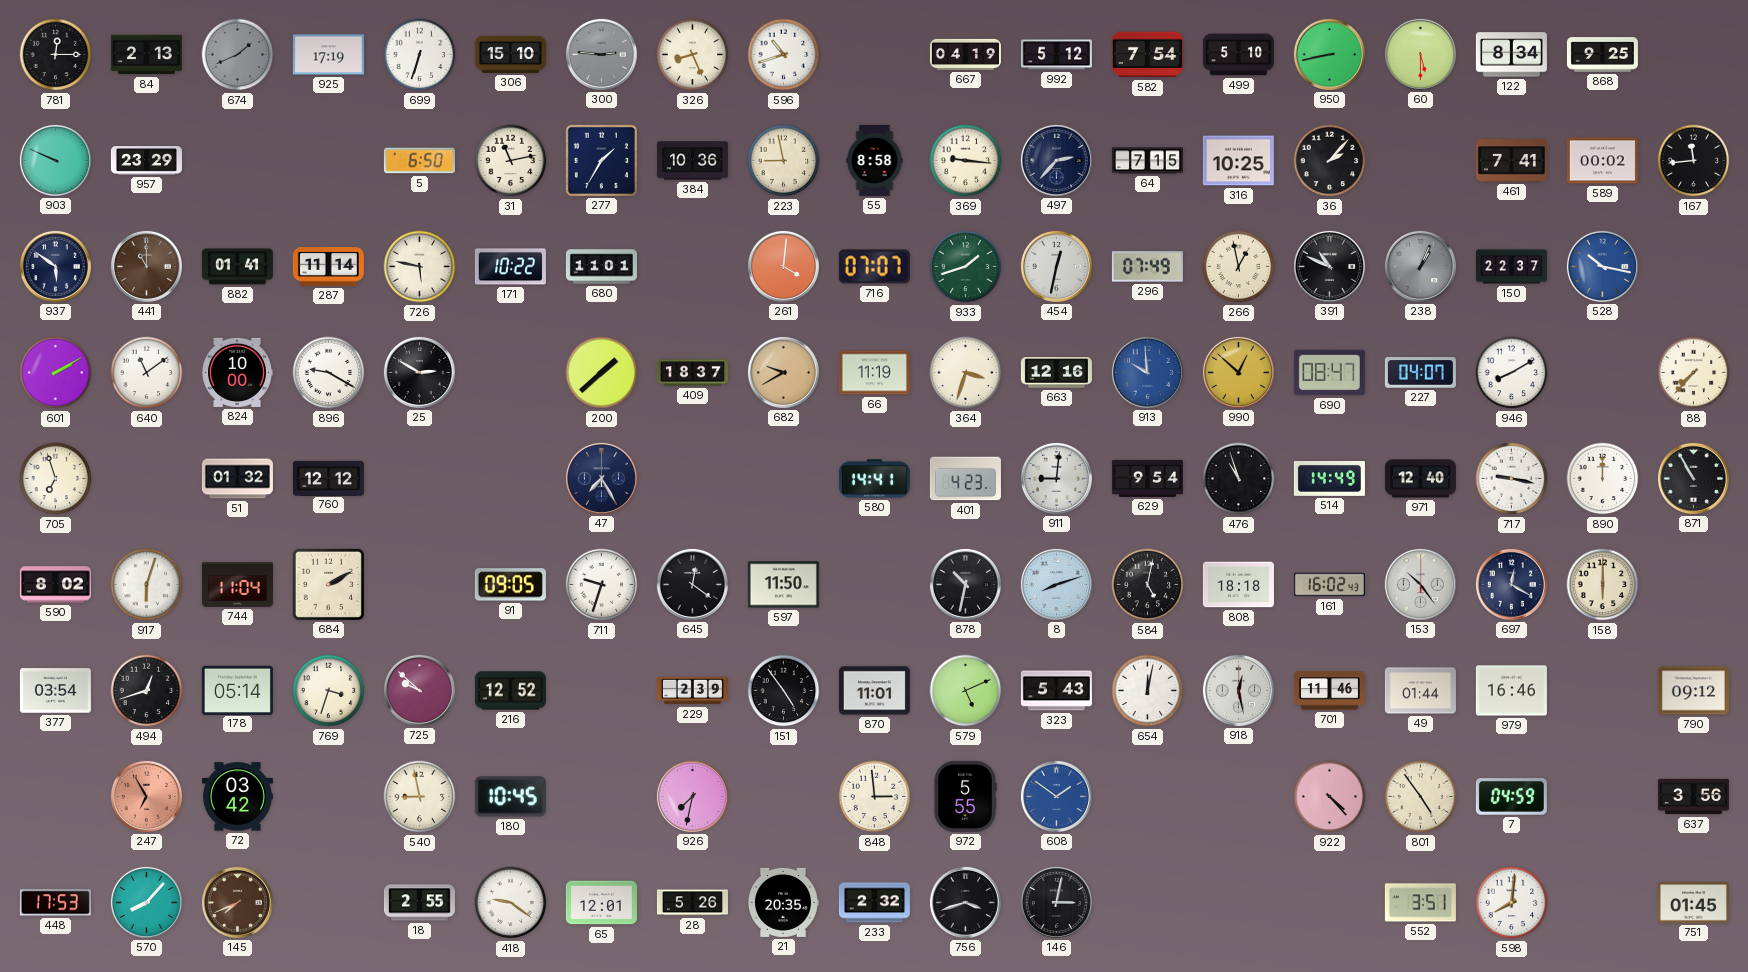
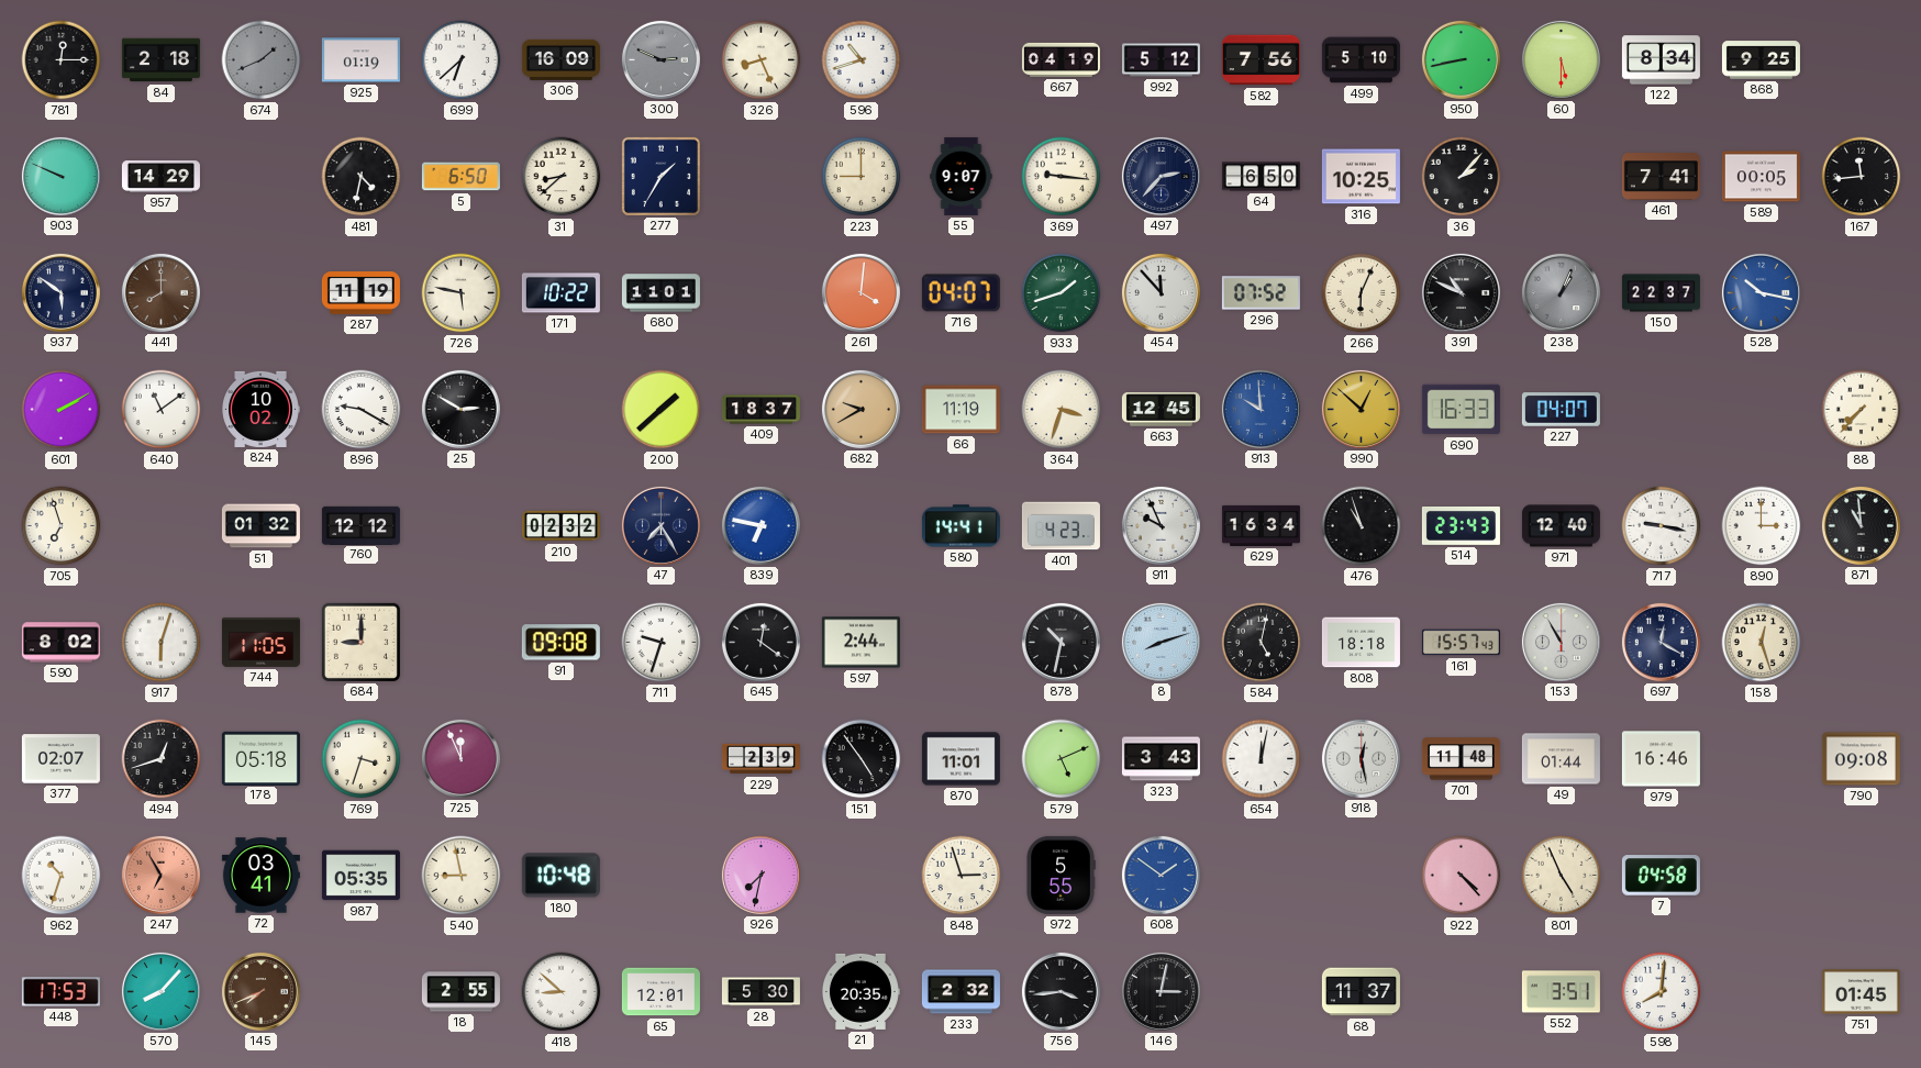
84: 2:13 -> 2:18 (160, 60)
925: 17:19 -> 01:19 (360, 60)
699: 6:33 -> 6:38 (462, 60)
306: 15:10 -> 16:09 (560, 59)
300: 2:46 -> 2:49 (660, 59)
582: 7:54 -> 7:56 (1261, 60)
957: 23:29 -> 14:29 (160, 177)
481: none -> 4:32 (362, 177)
31: 11:13 -> 8:38 (562, 177)
384: 10:36 -> none (692, 161)
223: 8:58 -> 9:00 (862, 177)
55: 8:58 -> 9:07 (962, 176)
64: 7:15 -> 6:50 (1261, 177)
589: 00:02 -> 00:05 (1761, 177)
441: 11:00 -> 8:00 (160, 292)
882: 01:41 -> none (237, 267)
287: 11:14 -> 11:19 (360, 293)
716: 07:07 -> 04:07 (960, 293)
454: 12:32 -> 11:53 (1161, 292)
296: 07:49 -> 07:52 (1261, 293)
266: 12:58 -> 6:04 (1362, 293)
824: 10:00 -> 10:02 (260, 409)
663: 12:16 -> 12:45 (1161, 410)
690: 08:47 -> 16:33 (1461, 410)
946: 8:10 -> none (1512, 373)
210: none -> 02:32 (560, 526)
839: none -> 6:47 (760, 525)
911: 9:01 -> 9:56 (1161, 525)
629: 9:54 -> 16:34 (1261, 525)
514: 14:49 -> 23:43 (1461, 526)
890: 12:00 -> 3:00 (1762, 526)
871: 10:55 -> 10:59 (1861, 525)
744: 11:04 -> 11:05 (260, 642)
684: 2:10 -> 9:00 (360, 642)
91: 09:05 -> 09:08 (560, 643)
597: 11:50 -> 2:44 (860, 643)
161: 16:02 -> 15:57 (1461, 643)
153: 10:24 -> 10:55 (1561, 642)
158: 6:00 -> 12:27 (1762, 643)
377: 03:54 -> 02:07 (60, 759)
178: 05:14 -> 05:18 (260, 758)
725: 9:52 -> 11:56 (460, 758)
216: 12:52 -> none (510, 691)
323: 5:43 -> 3:43 (1161, 759)
701: 11:46 -> 11:48 (1461, 759)
790: 09:12 -> 09:08 (1861, 759)
962: none -> 10:33 (62, 876)
72: 03:42 -> 03:41 (260, 876)
987: none -> 05:35 (360, 876)
180: 10:45 -> 10:48 (560, 876)
848: 2:59 -> 2:57 (962, 876)
801: 4:54 -> 4:56 (1562, 876)
7: 04:59 -> 04:58 (1661, 876)
637: 3:56 -> none (1693, 797)
418: 9:21 -> 8:52 (562, 992)
28: 5:26 -> 5:30 (760, 992)
756: 3:42 -> 3:44 (1061, 991)
68: none -> 11:37 (1361, 992)
